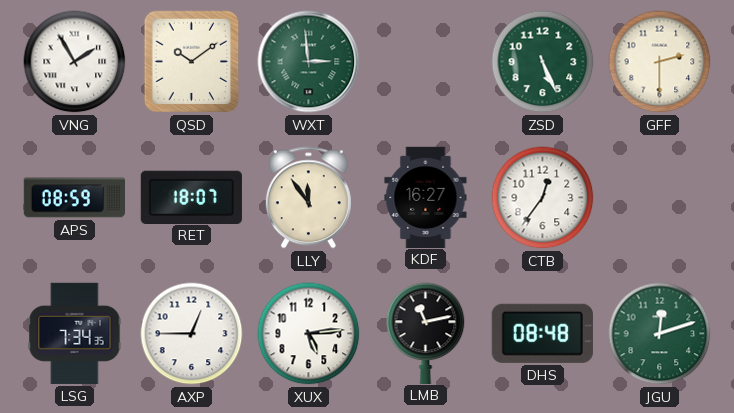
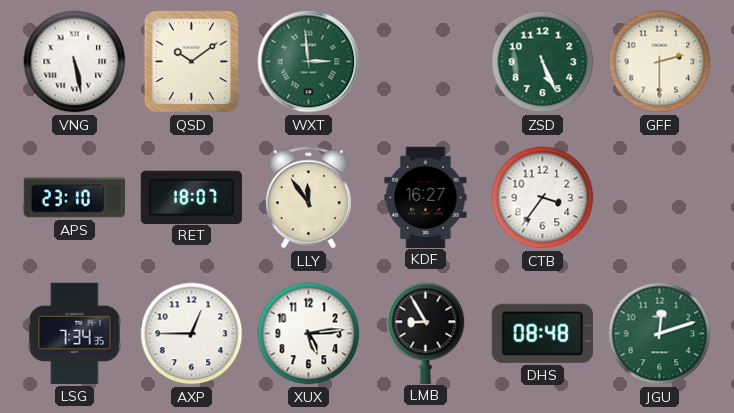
VNG: 1:55 -> 5:28 (75, 62)
APS: 08:59 -> 23:10 (74, 198)
CTB: 12:36 -> 3:36 (543, 198)
LMB: 11:13 -> 8:55 (426, 333)
